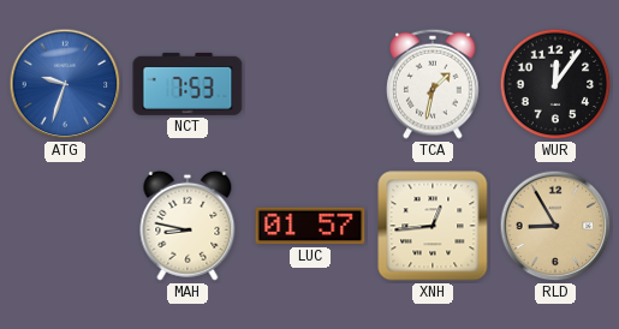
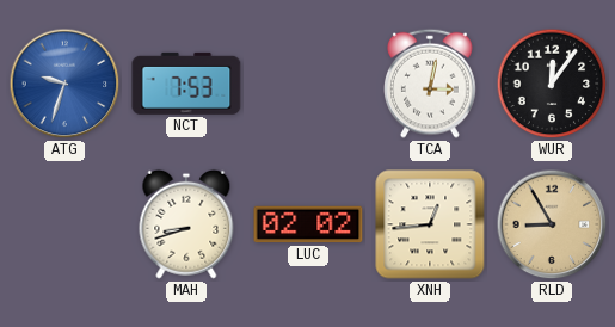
TCA: 1:32 -> 3:02 (430, 84)
MAH: 8:47 -> 8:42 (186, 224)
LUC: 01:57 -> 02:02 (308, 224)
